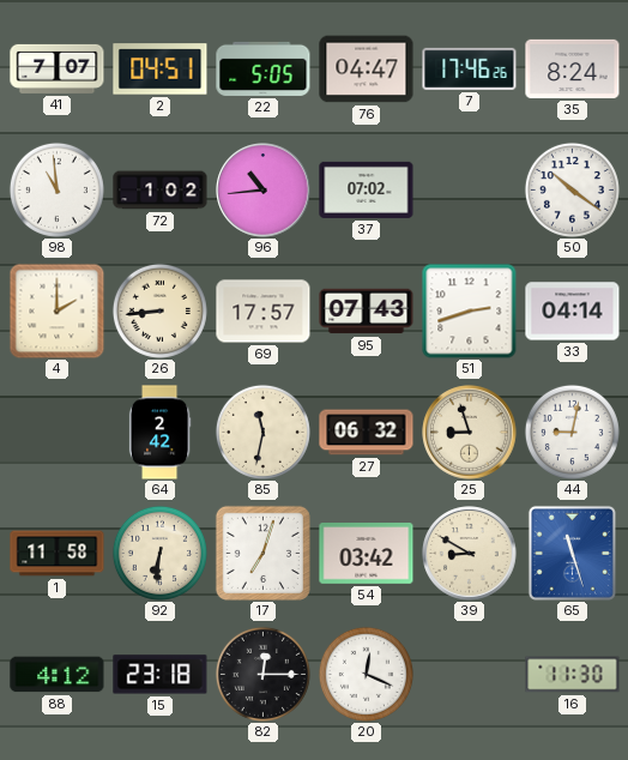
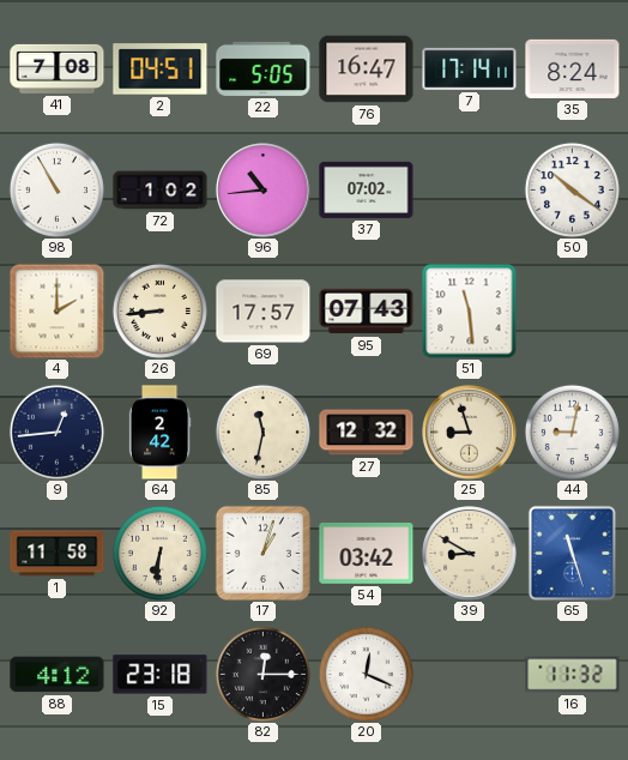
41: 7:07 -> 7:08 (58, 68)
76: 04:47 -> 16:47 (367, 70)
7: 17:46 -> 17:14 (470, 68)
98: 10:59 -> 10:55 (56, 189)
51: 2:42 -> 11:29 (470, 312)
33: 04:14 -> none (573, 312)
9: none -> 12:44 (56, 432)
27: 06:32 -> 12:32 (367, 433)
17: 7:03 -> 1:03 (262, 553)
16: 11:30 -> 11:32 (573, 675)
